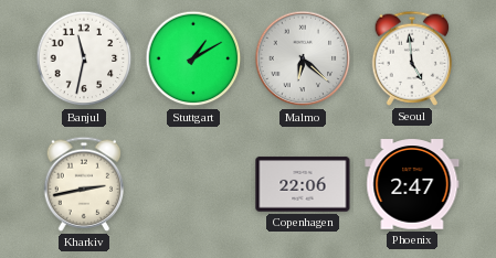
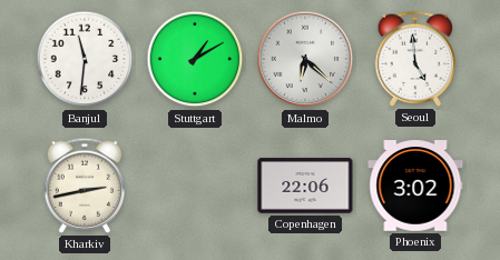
Banjul: 11:32 -> 11:31 (85, 59)
Phoenix: 2:47 -> 3:02 (415, 186)
